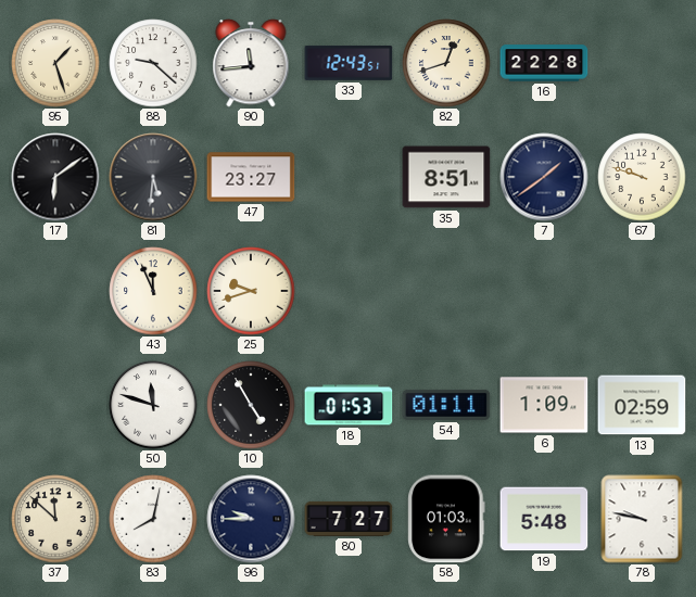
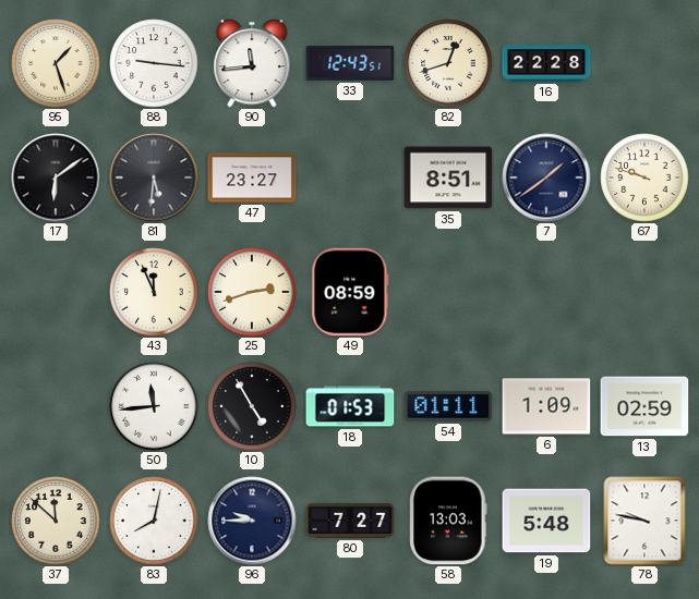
88: 9:22 -> 9:16 (154, 63)
25: 9:42 -> 2:42 (252, 292)
49: none -> 08:59 (350, 292)
50: 11:48 -> 11:44 (154, 406)
58: 01:03 -> 13:03 (448, 521)
